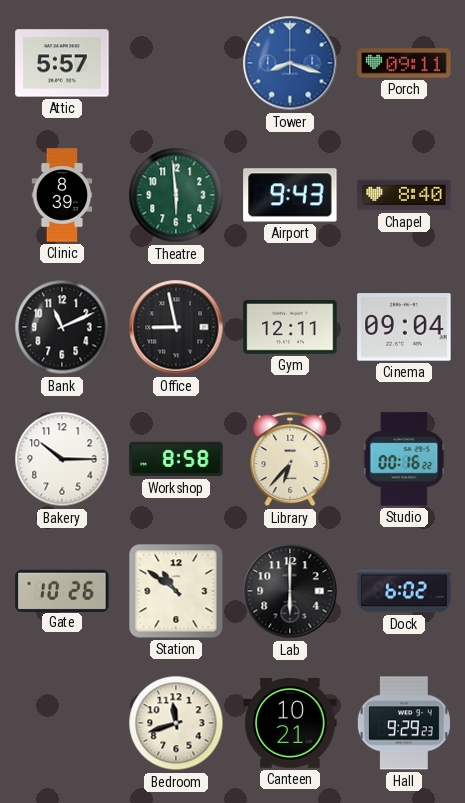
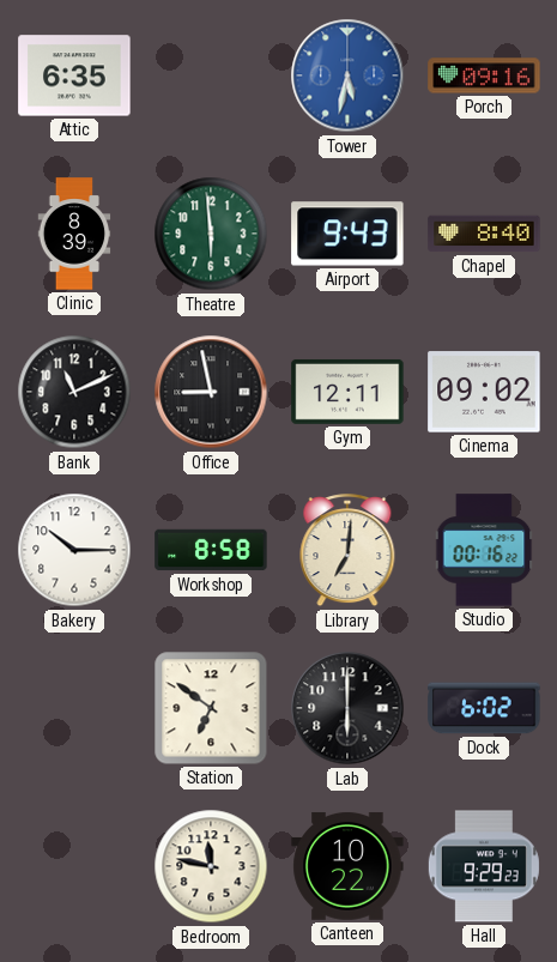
Attic: 5:57 -> 6:35 (74, 75)
Tower: 8:18 -> 5:32 (347, 75)
Porch: 09:11 -> 09:16 (484, 75)
Cinema: 09:04 -> 09:02 (484, 392)
Library: 6:37 -> 7:01 (347, 551)
Gate: 10:26 -> none (62, 590)
Station: 10:51 -> 6:51 (211, 708)
Bedroom: 11:42 -> 11:47 (211, 866)
Canteen: 10:21 -> 10:22 (347, 866)
